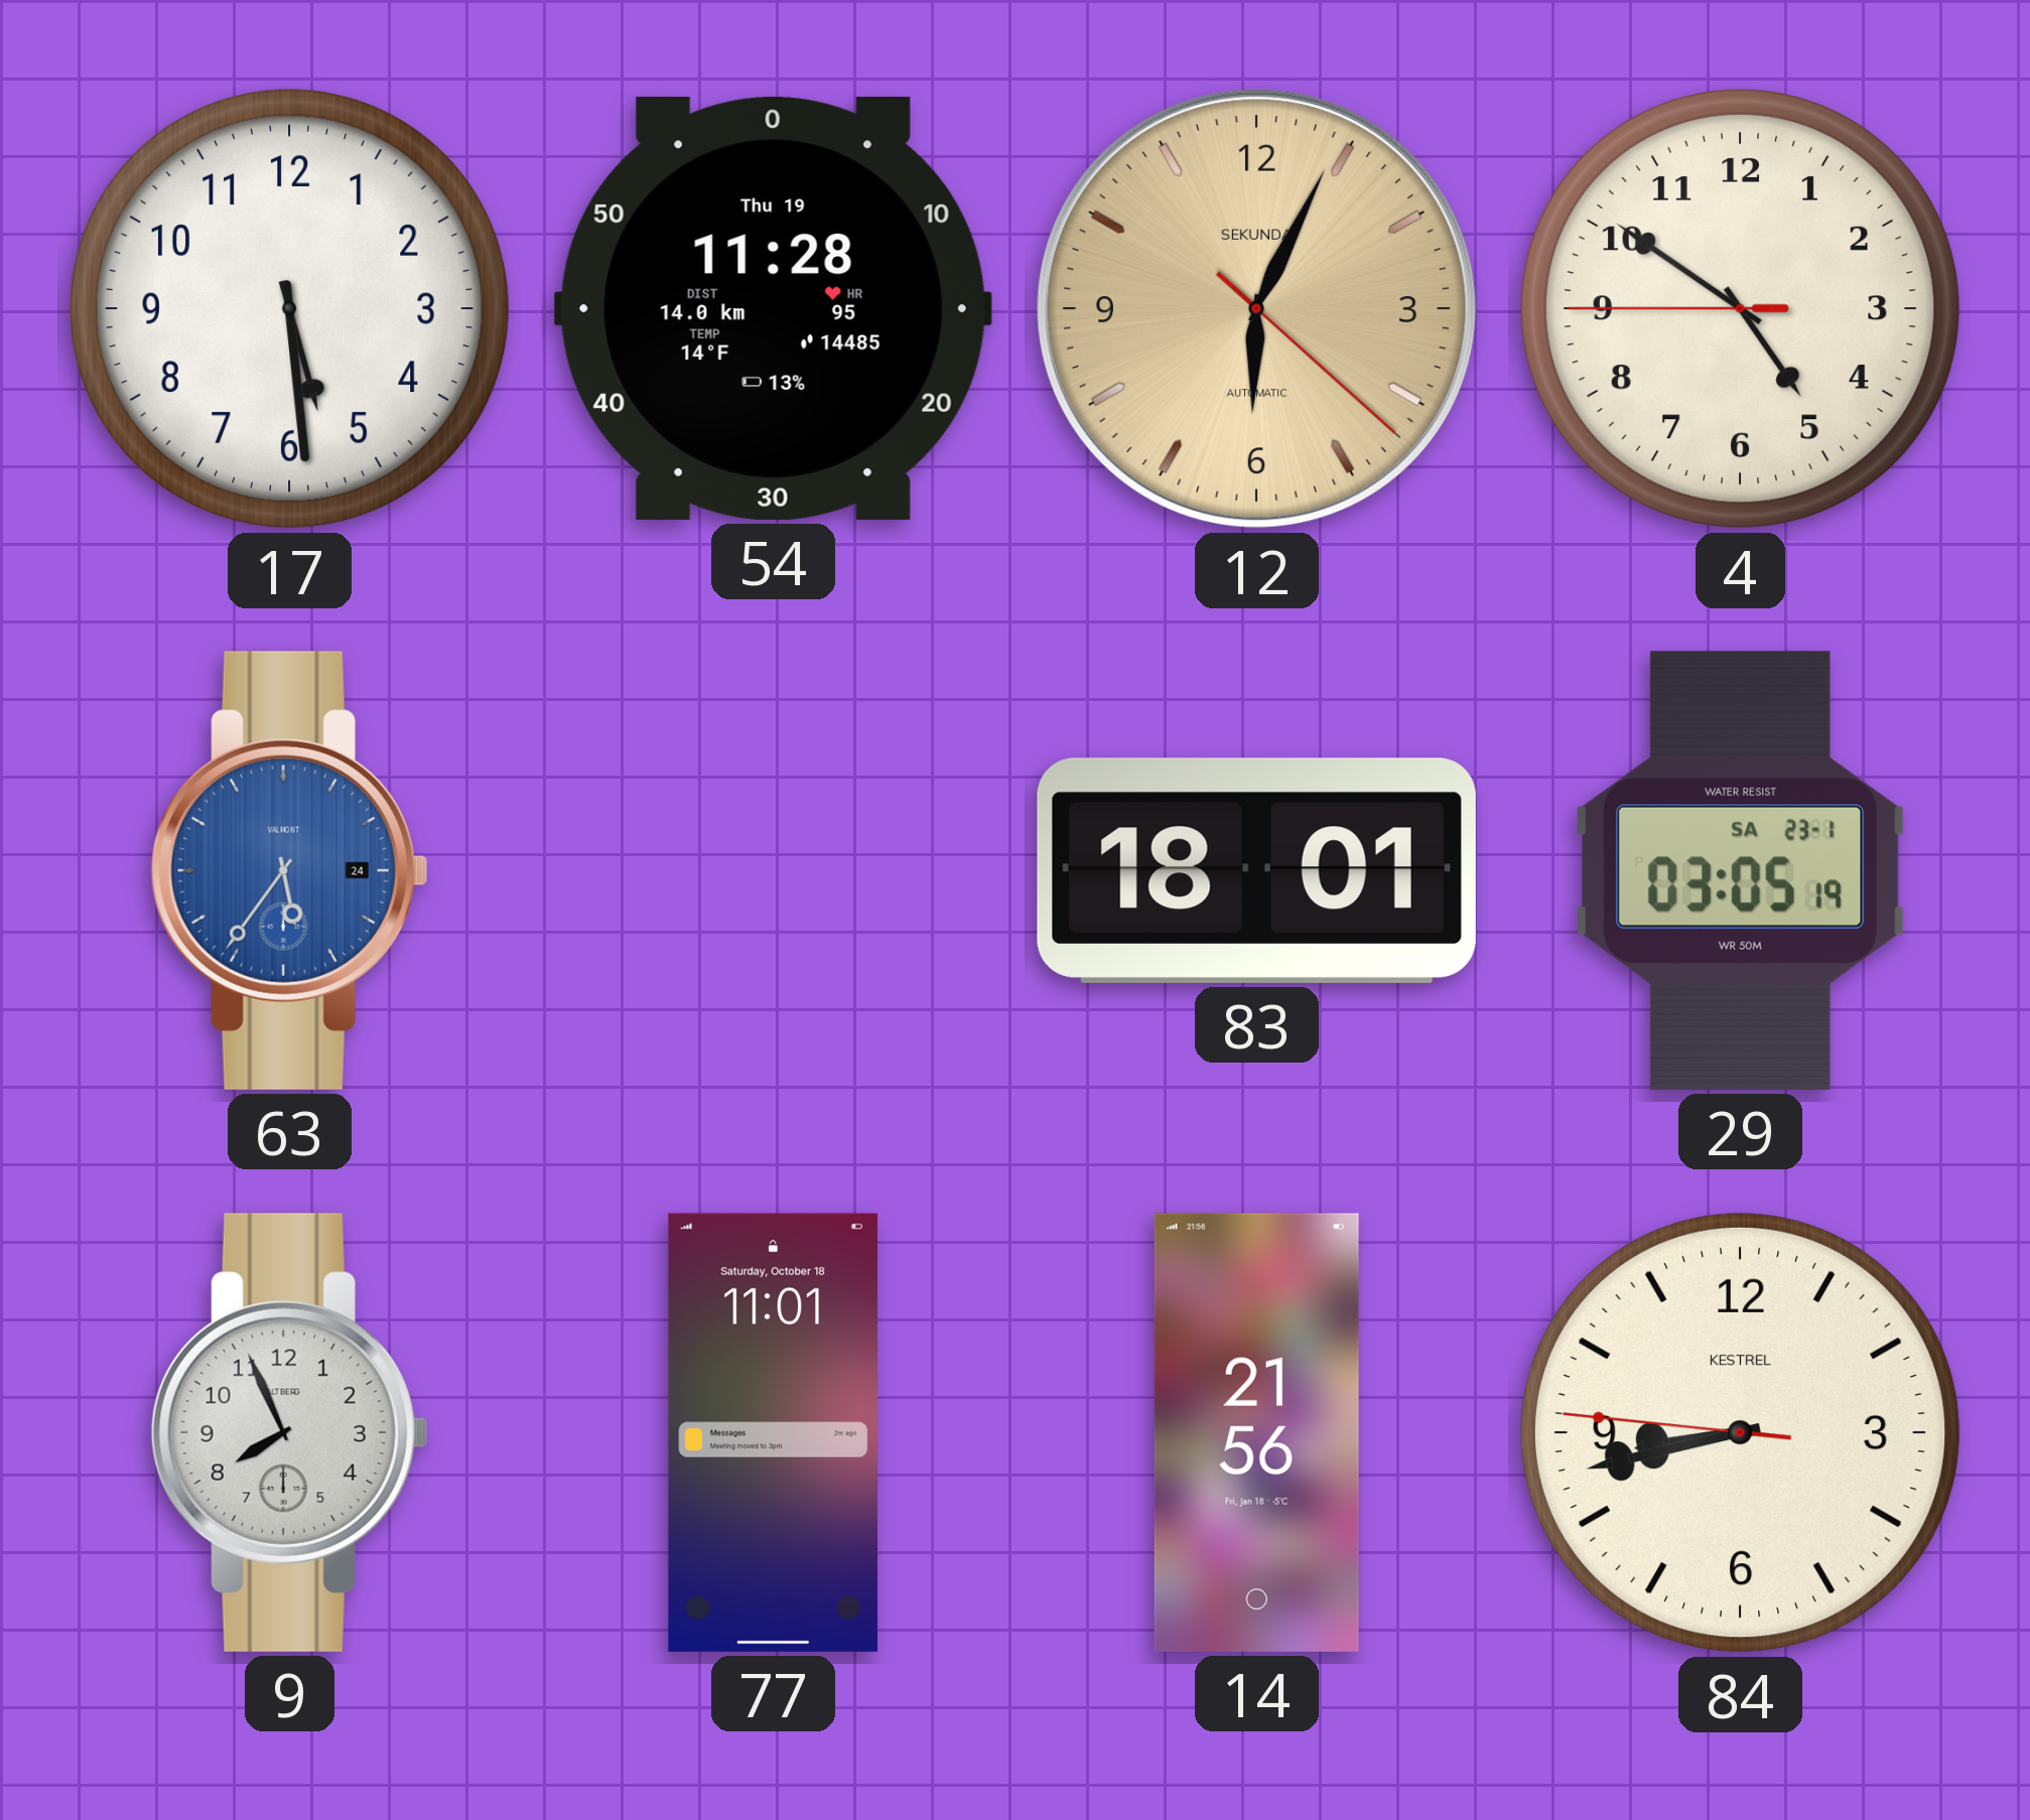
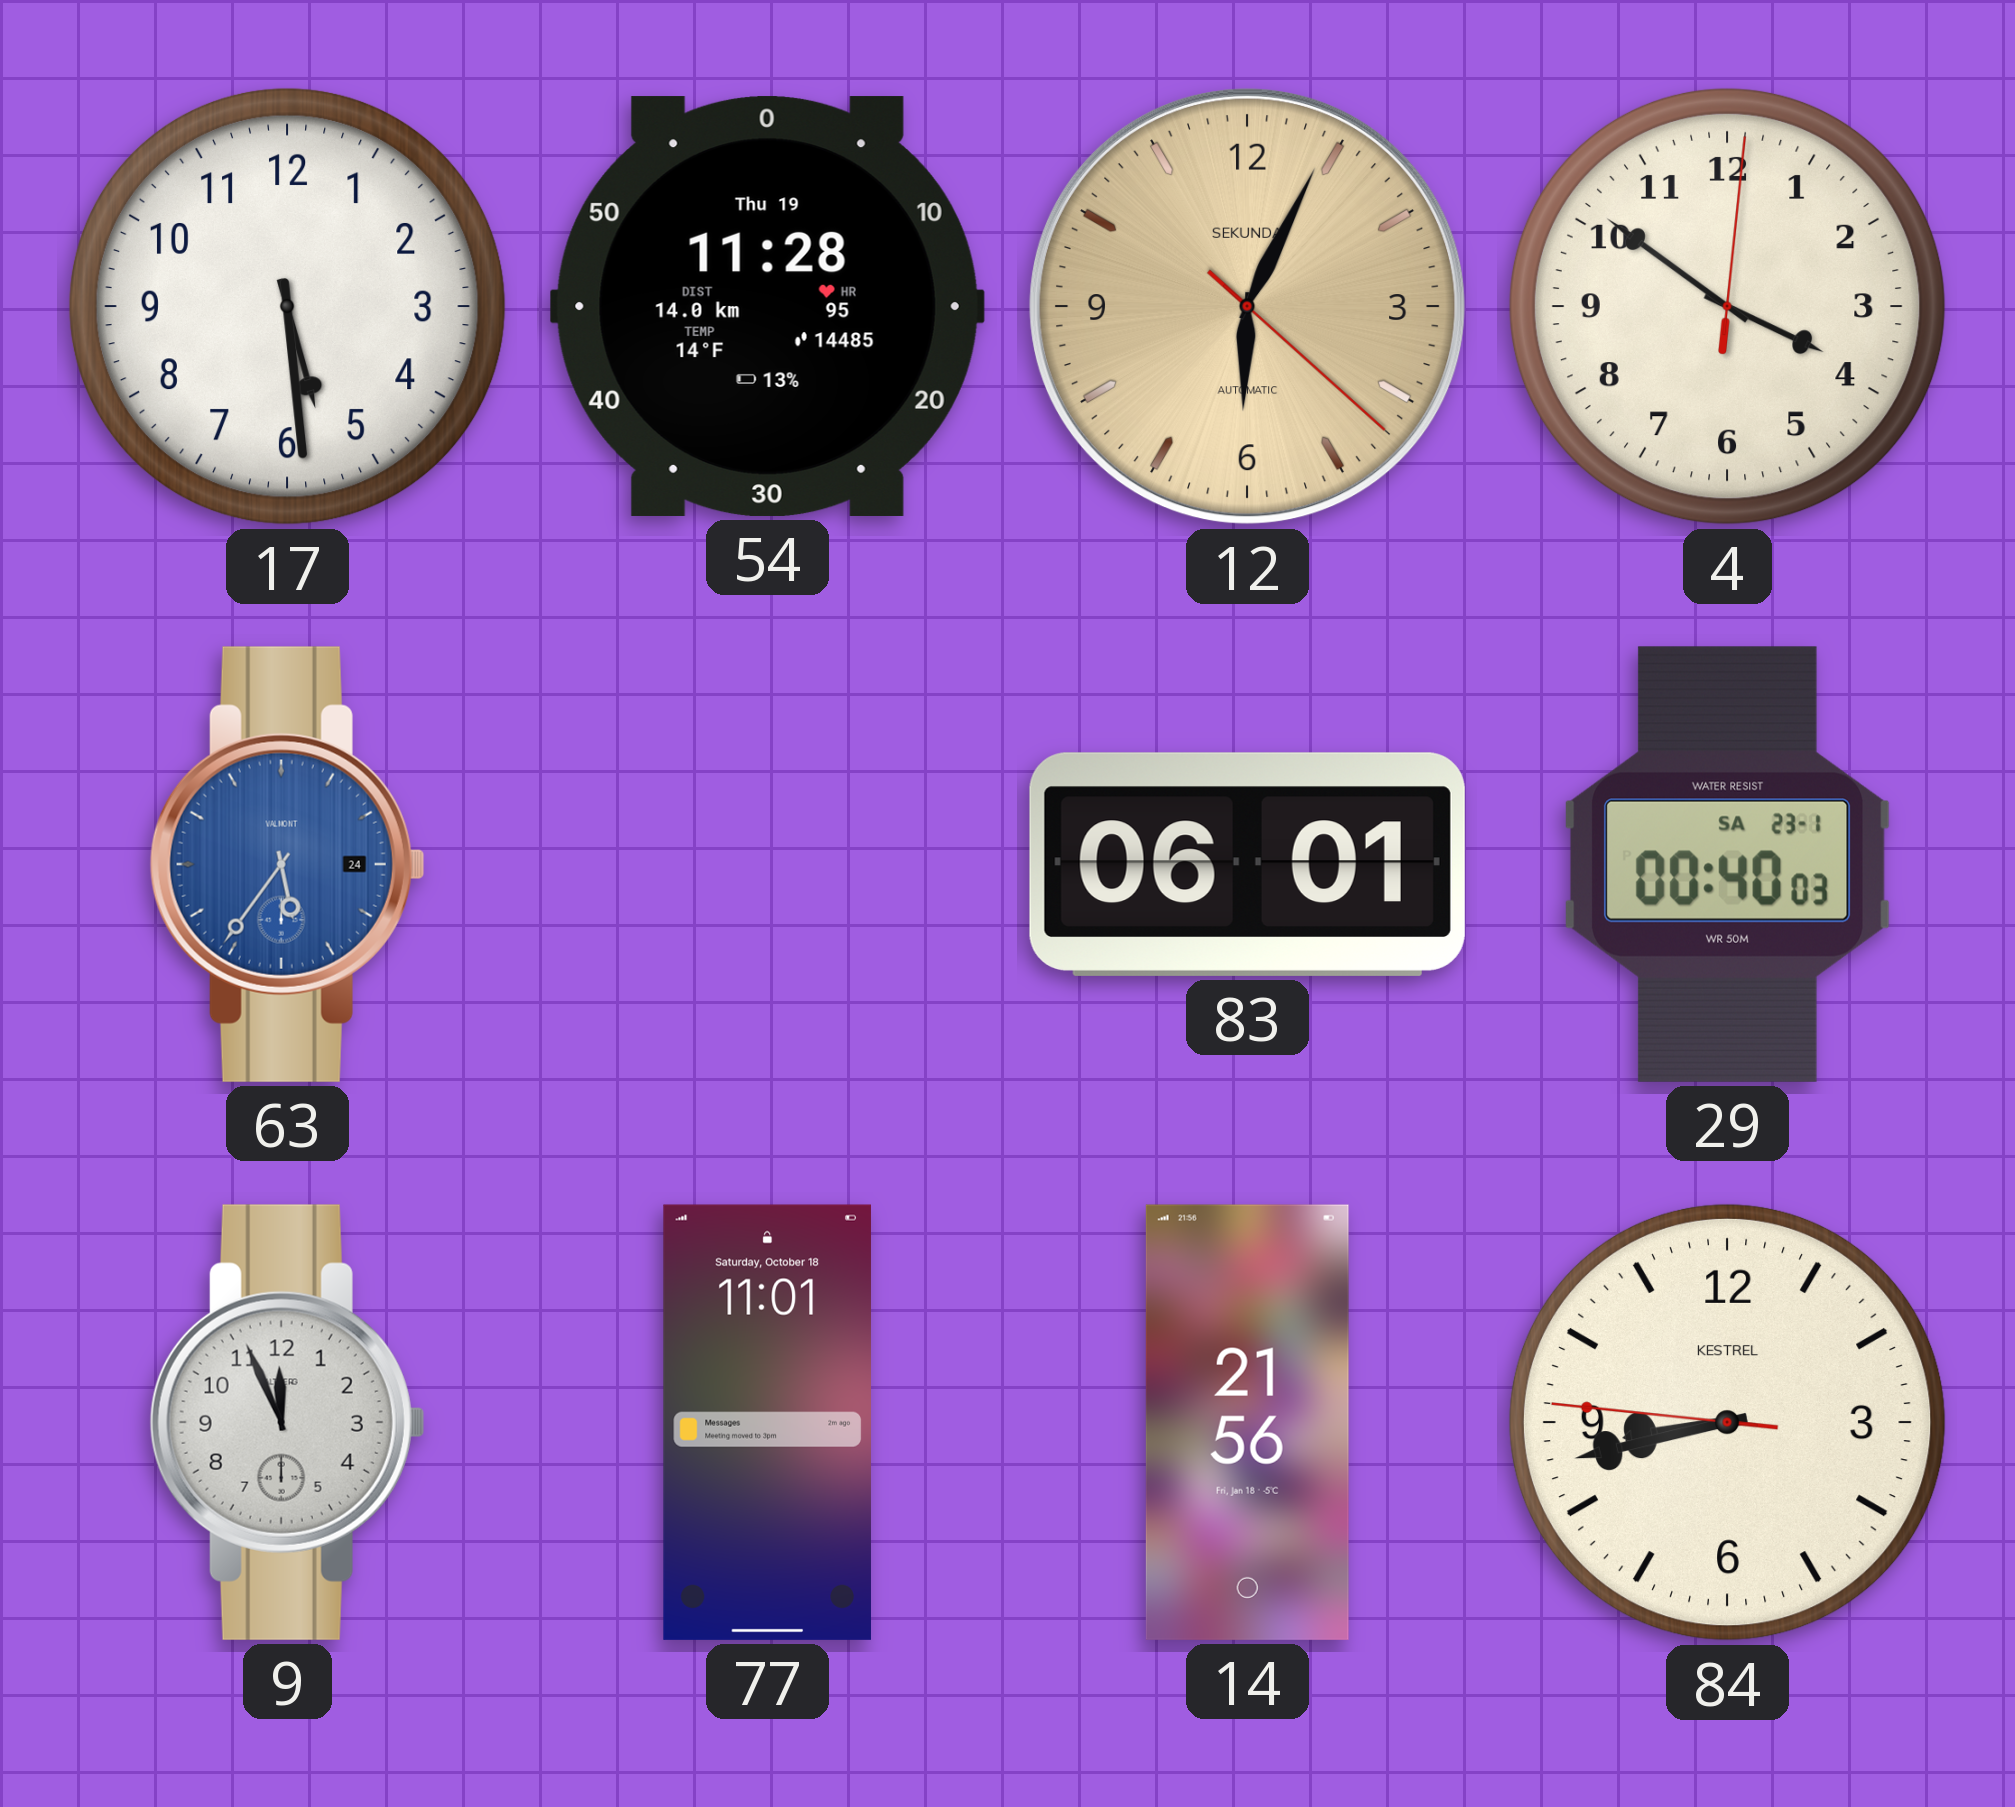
4: 4:50 -> 3:51 (1727, 306)
83: 18:01 -> 06:01 (1247, 864)
29: 03:05 -> 00:40 (1727, 864)
9: 7:56 -> 11:56 (287, 1422)
